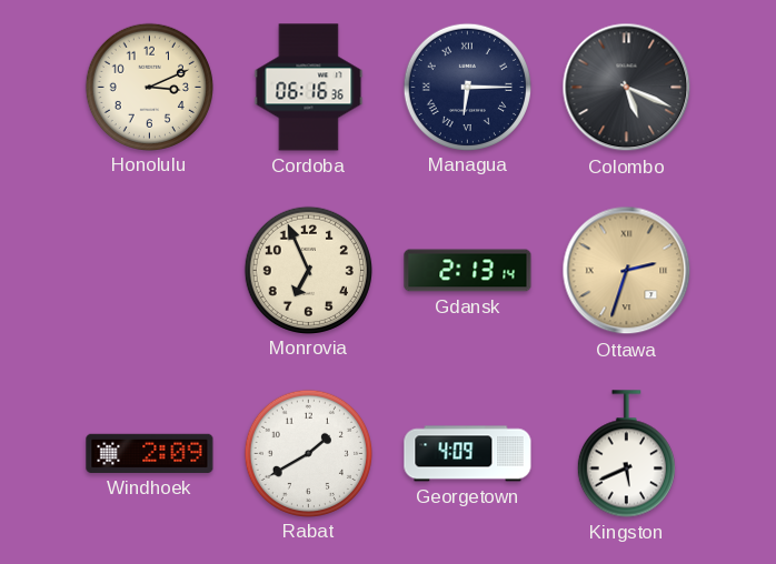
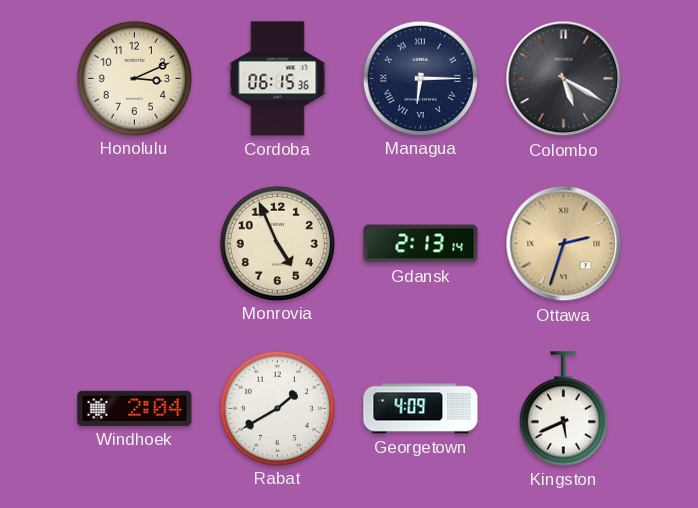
Cordoba: 06:16 -> 06:15 (278, 79)
Colombo: 5:19 -> 5:20 (564, 79)
Monrovia: 6:56 -> 4:56 (277, 243)
Windhoek: 2:09 -> 2:04 (135, 408)
